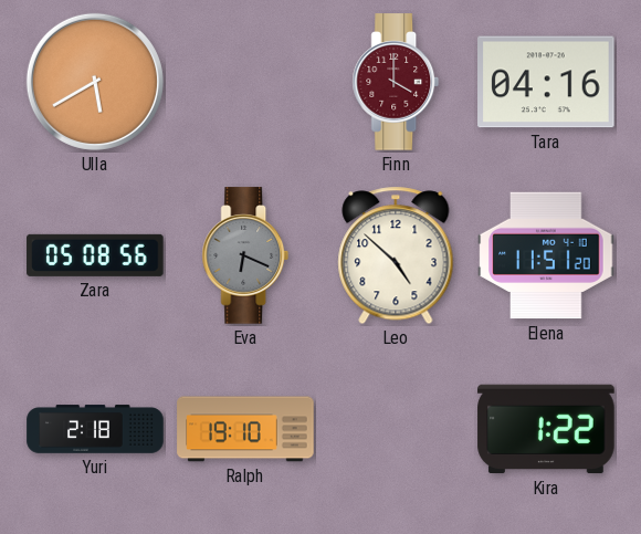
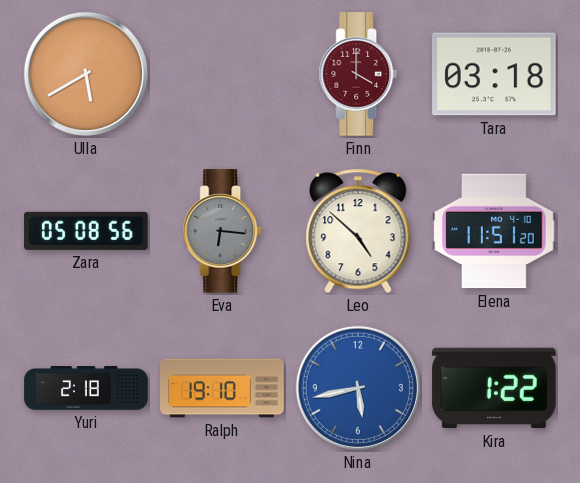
Tara: 04:16 -> 03:18 (494, 74)
Eva: 6:19 -> 6:16 (222, 231)
Nina: none -> 5:43 (358, 388)
